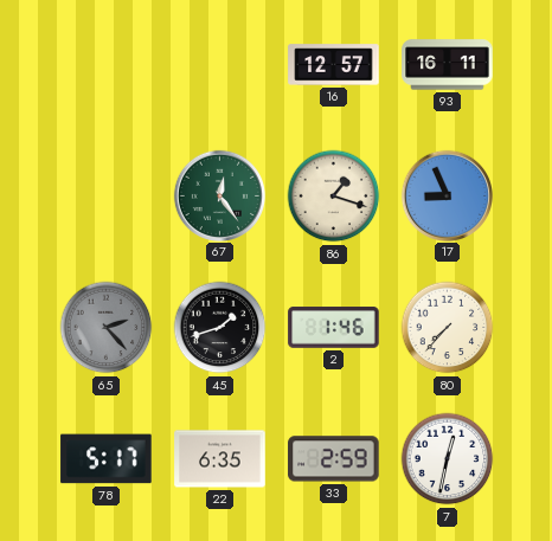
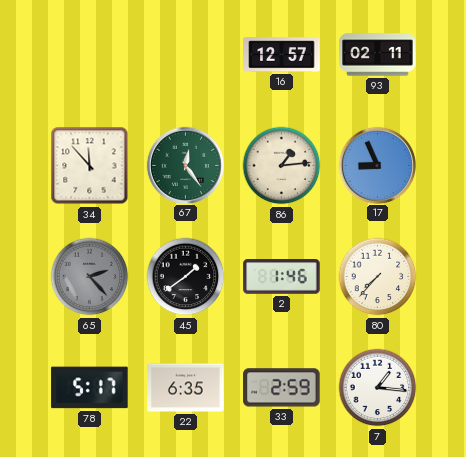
93: 16:11 -> 02:11 (378, 55)
34: none -> 11:53 (90, 166)
86: 1:18 -> 1:14 (282, 166)
45: 1:42 -> 1:39 (186, 277)
7: 12:32 -> 1:16 (378, 388)
